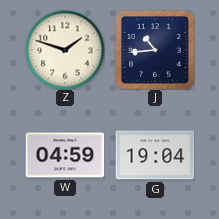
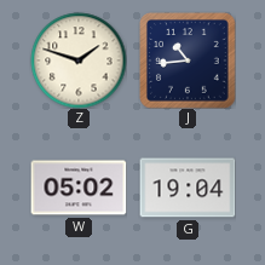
W: 04:59 -> 05:02 (79, 188)
